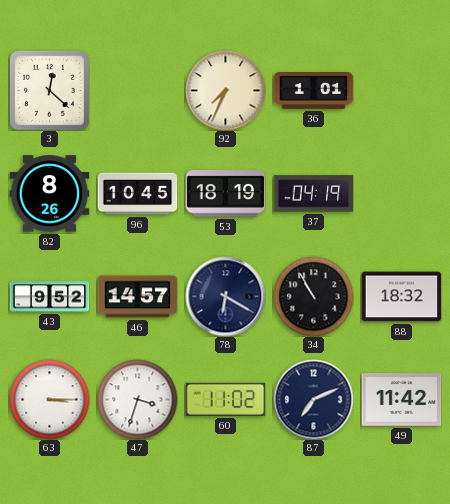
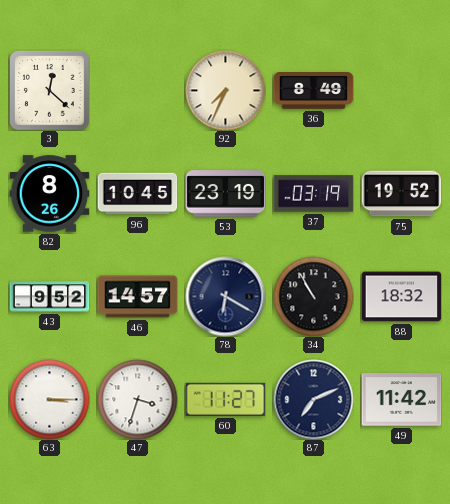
36: 1:01 -> 8:49 (313, 91)
53: 18:19 -> 23:19 (225, 194)
37: 04:19 -> 03:19 (313, 194)
75: none -> 19:52 (401, 194)
60: 11:02 -> 11:27 (225, 399)
